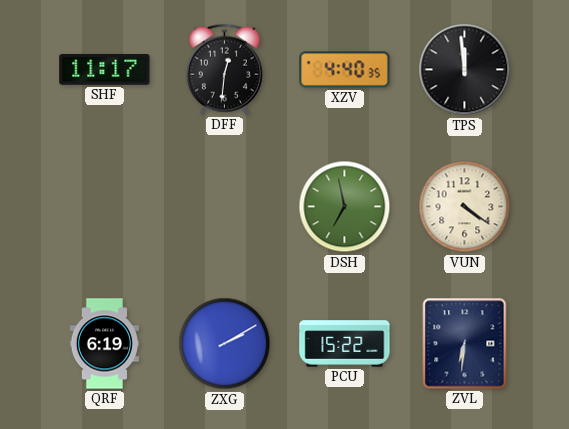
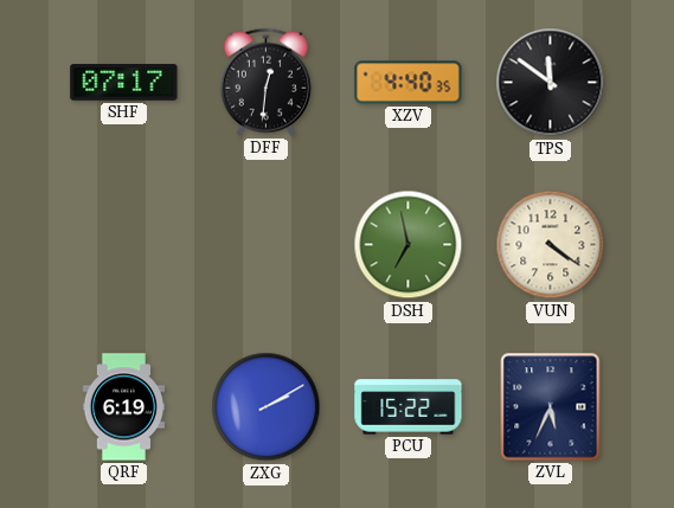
SHF: 11:17 -> 07:17 (124, 83)
TPS: 11:59 -> 11:51 (551, 83)
ZVL: 6:31 -> 5:34 (551, 407)
